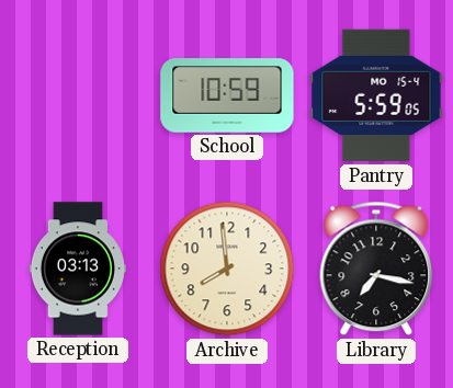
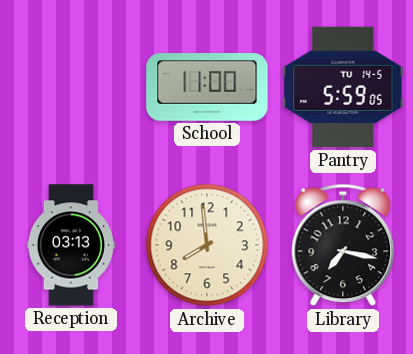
School: 10:59 -> 11:00 (207, 87)
Pantry date: MO 15-4 -> TU 14-5 (343, 87)
